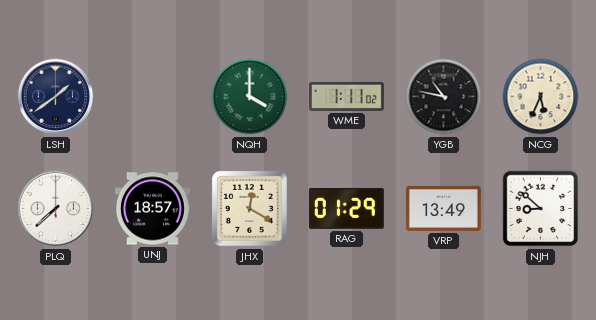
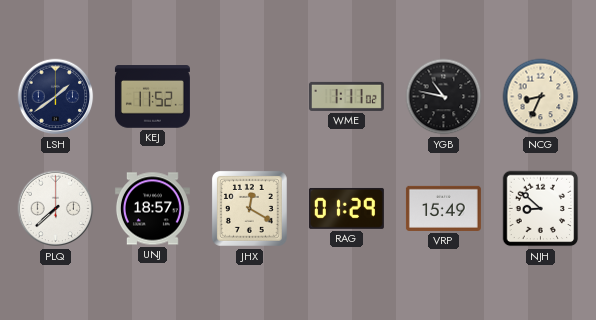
KEJ: none -> 11:52 (152, 97)
NQH: 4:00 -> none (250, 97)
NCG: 5:34 -> 8:34 (541, 97)
VRP: 13:49 -> 15:49 (443, 208)
